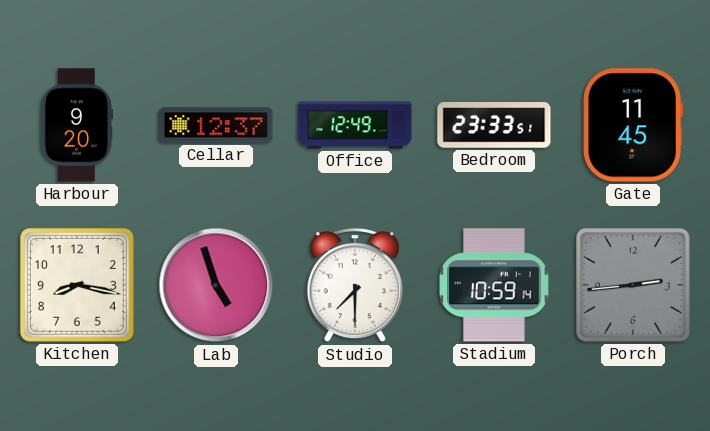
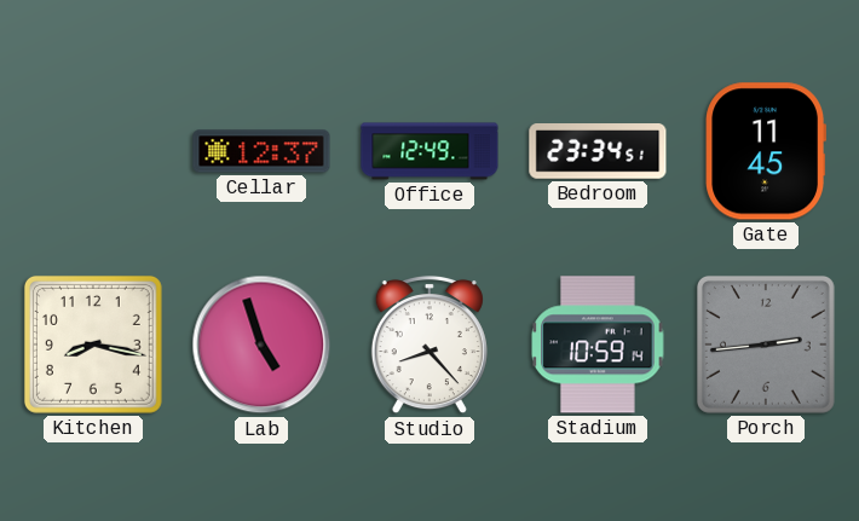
Harbour: 9:20 -> none (77, 125)
Bedroom: 23:33 -> 23:34 (598, 151)
Studio: 7:30 -> 8:23 (429, 345)
